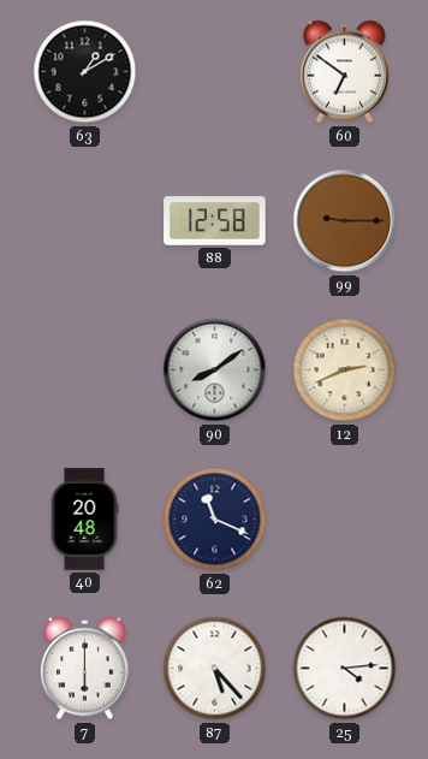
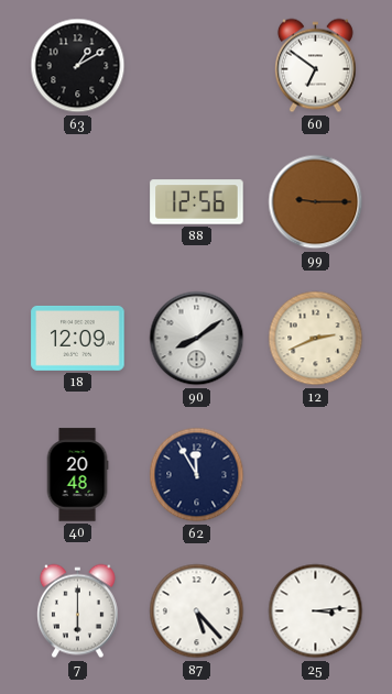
88: 12:58 -> 12:56 (197, 202)
18: none -> 12:09 (78, 338)
62: 11:19 -> 11:55 (197, 475)
25: 4:14 -> 3:14 (316, 612)
